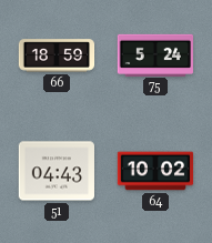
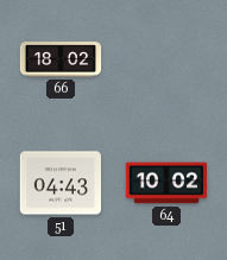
66: 18:59 -> 18:02 (61, 59)
75: 5:24 -> none (154, 54)
